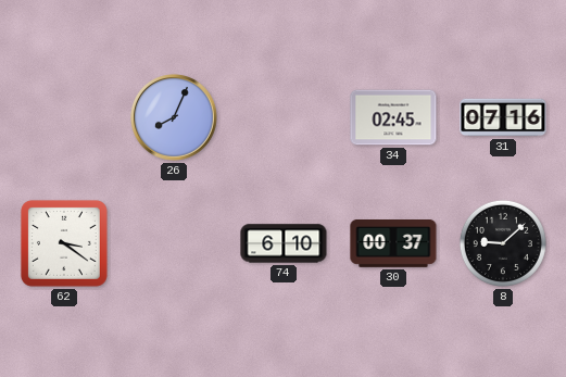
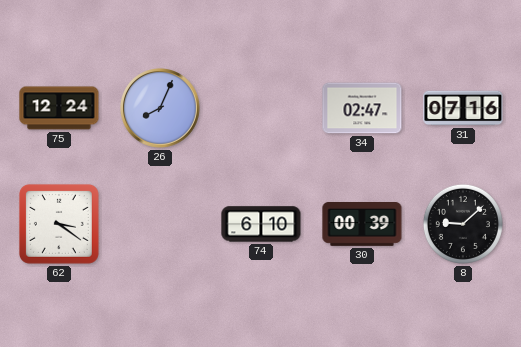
75: none -> 12:24 (59, 108)
34: 02:45 -> 02:47 (362, 108)
30: 00:37 -> 00:39 (362, 225)
